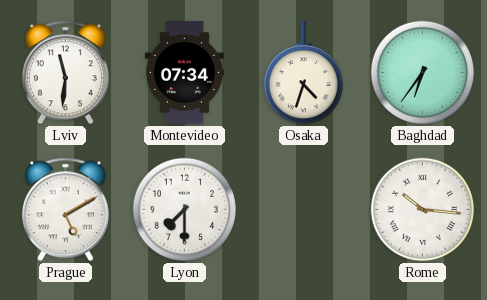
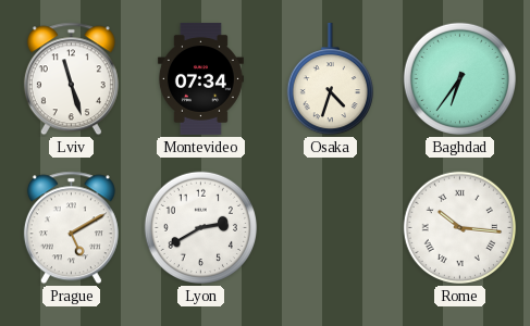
Lviv: 11:31 -> 11:27 (71, 79)
Lyon: 7:30 -> 2:40 (201, 228)
